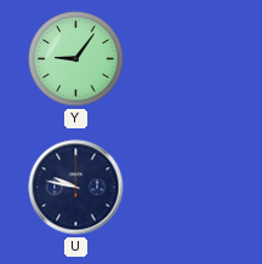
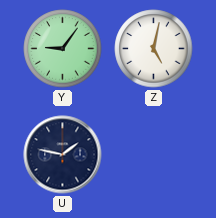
Z: none -> 5:02 (154, 49)
U: 9:47 -> 1:47 (63, 155)
